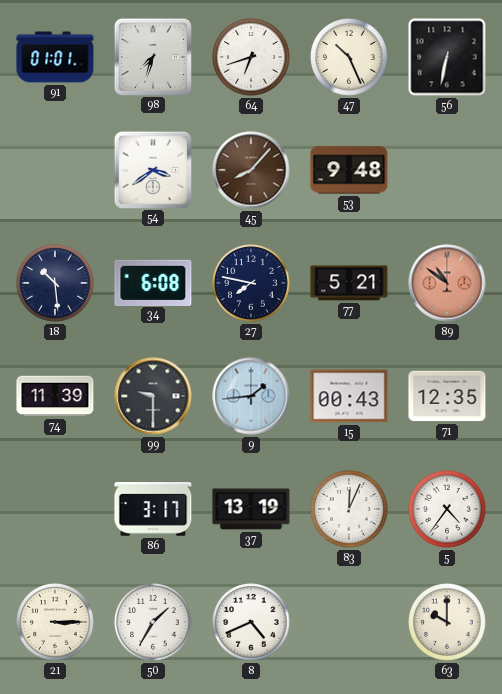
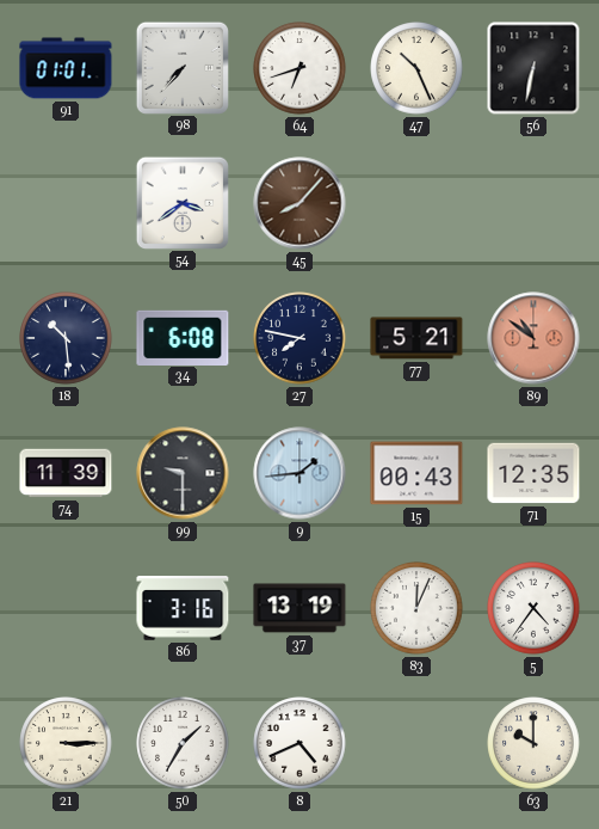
98: 7:33 -> 7:37 (181, 67)
53: 9:48 -> none (349, 170)
86: 3:17 -> 3:16 (183, 608)
